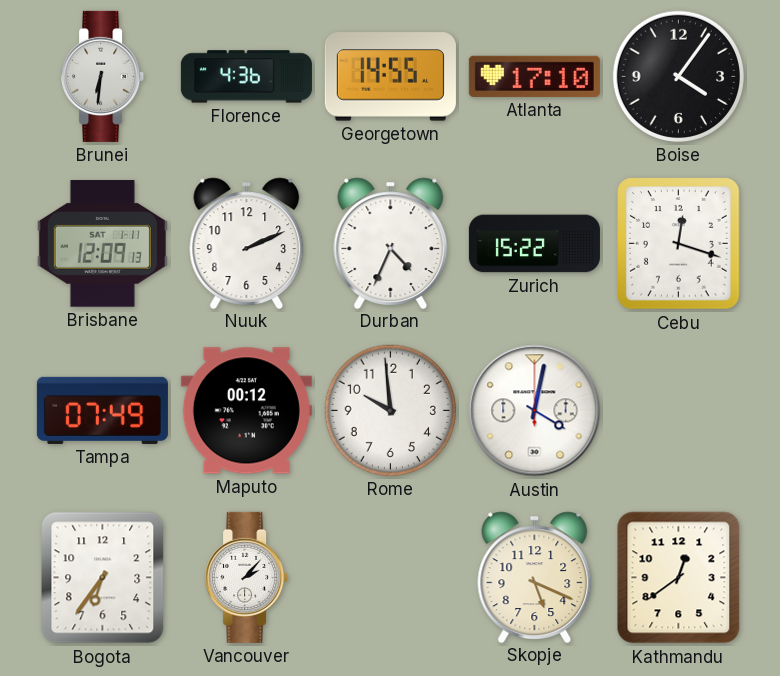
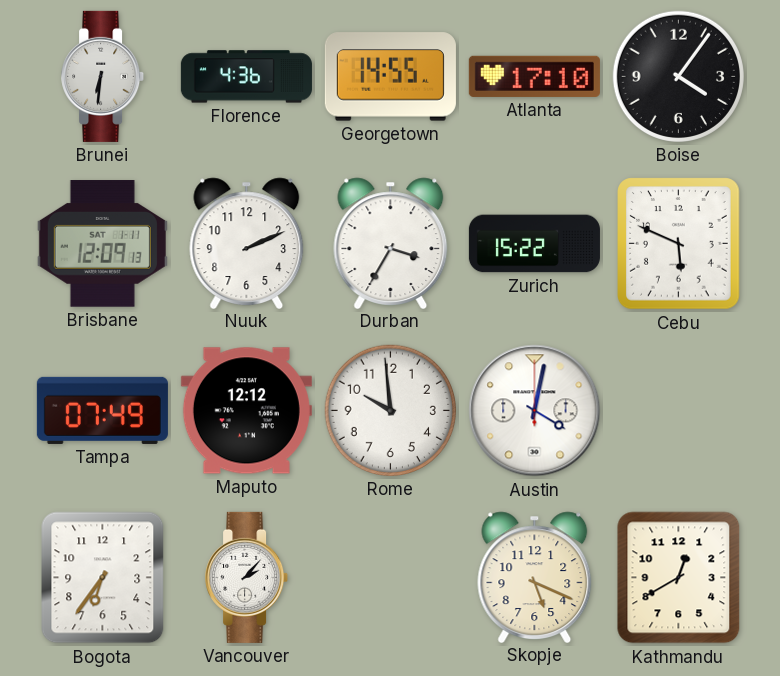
Durban: 4:34 -> 3:35 (391, 243)
Cebu: 12:18 -> 5:49 (679, 244)
Maputo: 00:12 -> 12:12 (246, 411)
Kathmandu: 12:39 -> 12:40 (679, 578)
